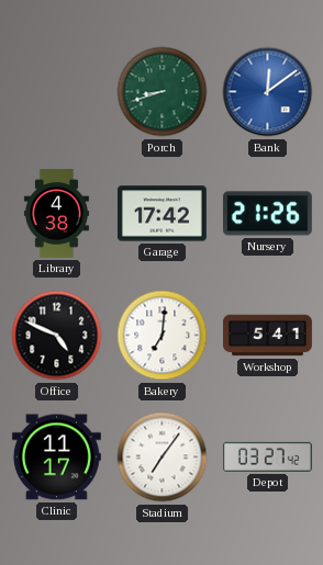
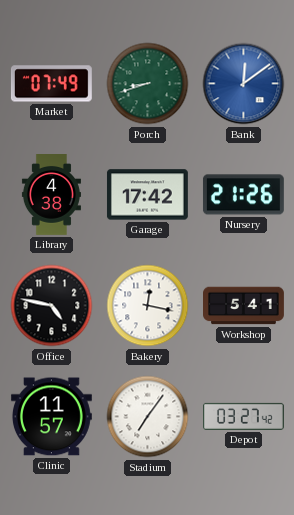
Market: none -> 07:49 (51, 84)
Office: 4:49 -> 4:47 (52, 306)
Bakery: 7:01 -> 12:17 (148, 306)
Clinic: 11:17 -> 11:57 (51, 417)
